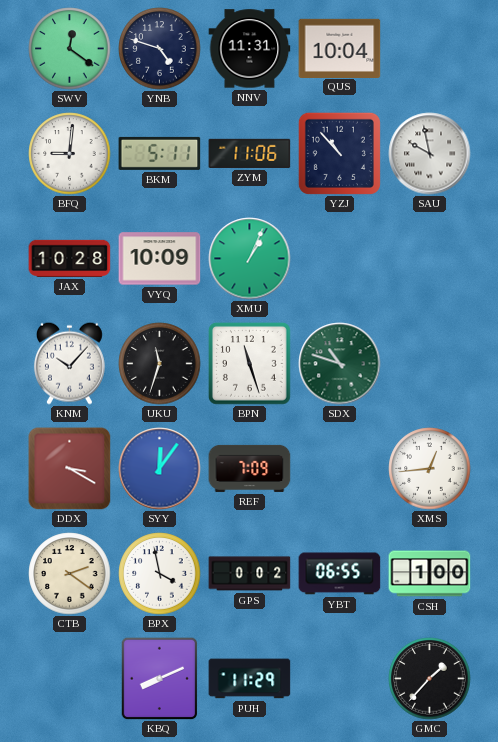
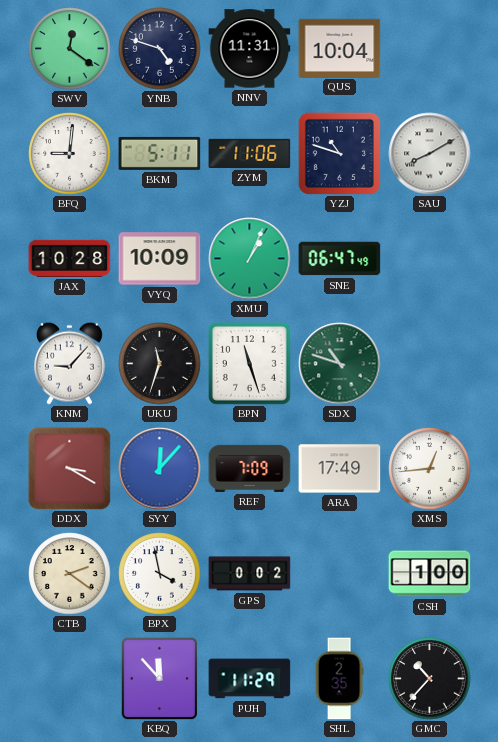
YZJ: 10:53 -> 10:48 (339, 153)
SAU: 9:58 -> 8:10 (430, 154)
SNE: none -> 06:47 (340, 259)
KNM: 10:07 -> 9:07 (69, 363)
SYY: 12:06 -> 12:07 (160, 469)
ARA: none -> 17:49 (340, 469)
YBT: 06:55 -> none (340, 574)
KBQ: 8:11 -> 11:53 (160, 678)
SHL: none -> 2:35 (339, 679)
GMC: 1:37 -> 10:37 (430, 679)
